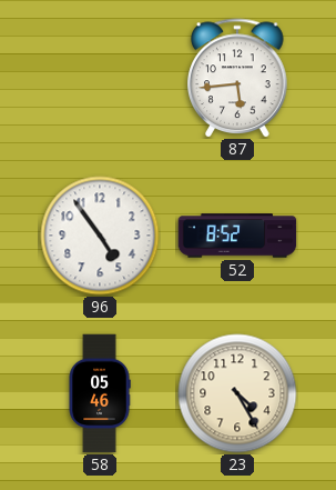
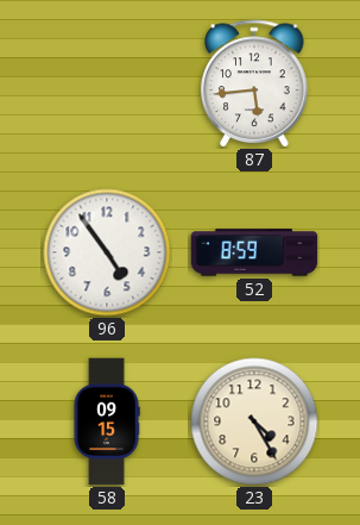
52: 8:52 -> 8:59 (254, 252)
58: 05:46 -> 09:15 (107, 421)
